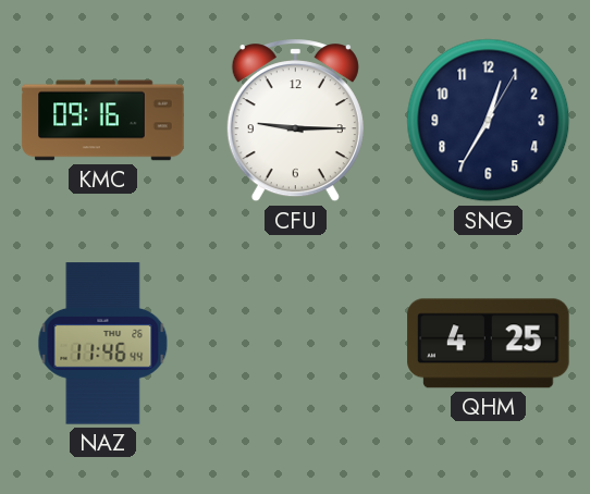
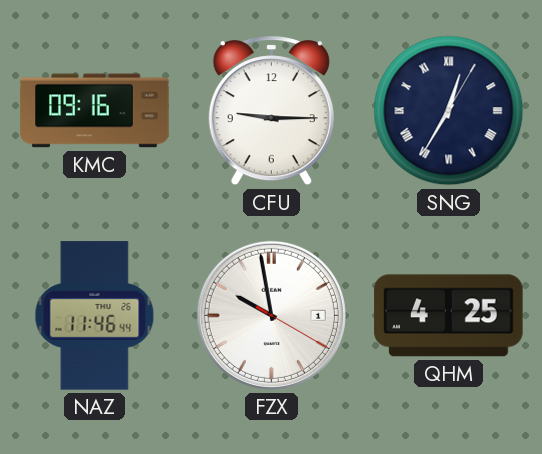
SNG numerals: Arabic -> Roman (449, 111)
FZX: none -> 9:58 (271, 315)
